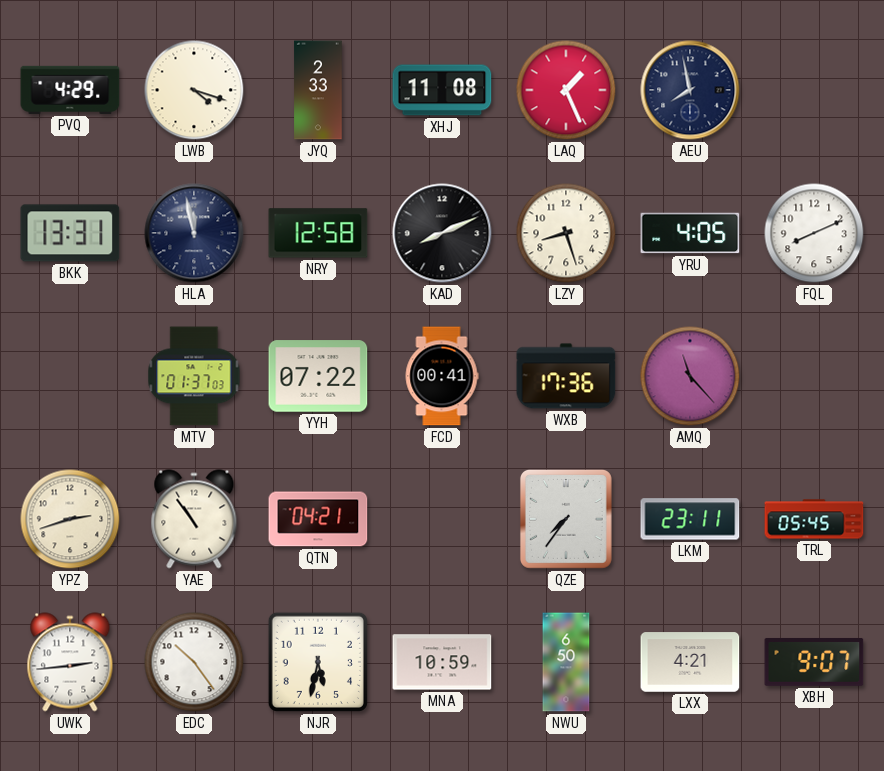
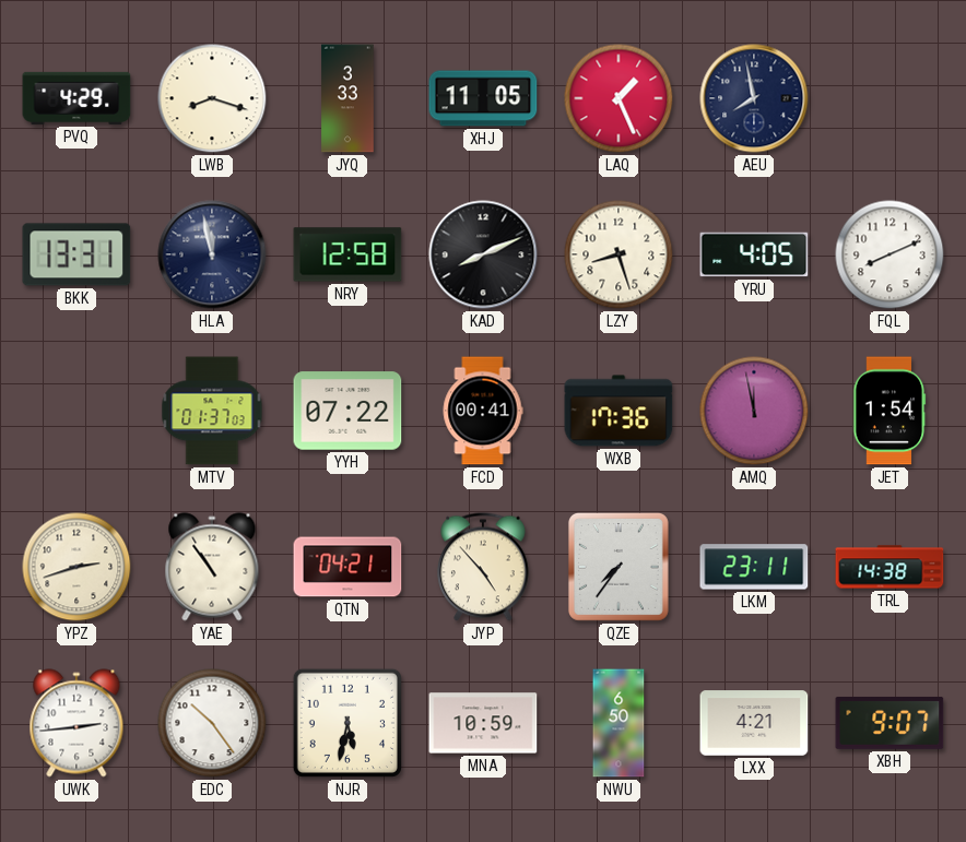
LWB: 4:18 -> 8:18 (212, 98)
JYQ: 2:33 -> 3:33 (347, 98)
XHJ: 11:08 -> 11:05 (483, 98)
AMQ: 11:23 -> 11:58 (754, 411)
JET: none -> 1:54 (890, 411)
JYP: none -> 4:53 (484, 567)
TRL: 05:45 -> 14:38 (890, 567)
